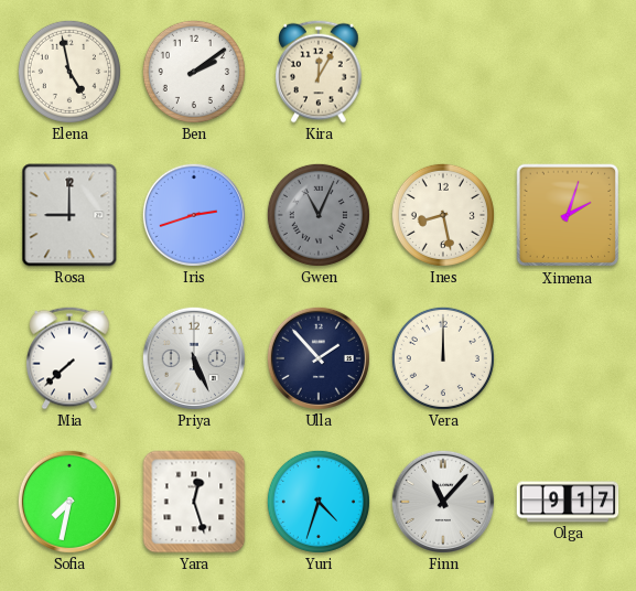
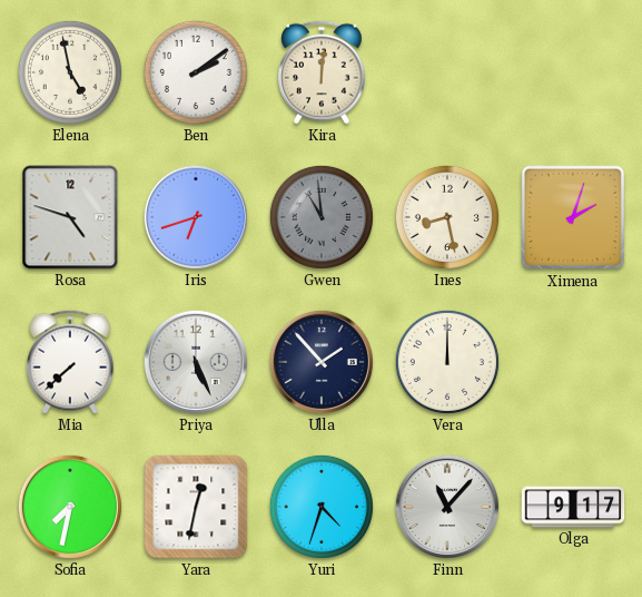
Kira: 12:05 -> 12:01 (322, 72)
Rosa: 9:00 -> 4:48 (70, 217)
Iris: 2:42 -> 6:42 (196, 217)
Gwen: 11:04 -> 10:59 (322, 217)
Yara: 12:27 -> 12:32 (196, 507)
